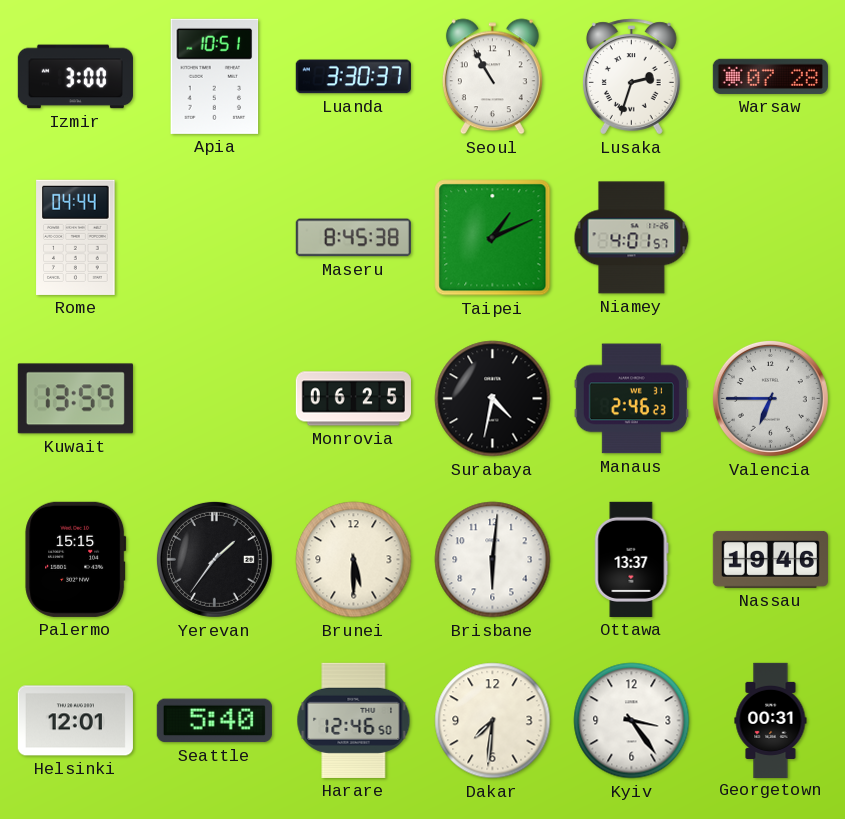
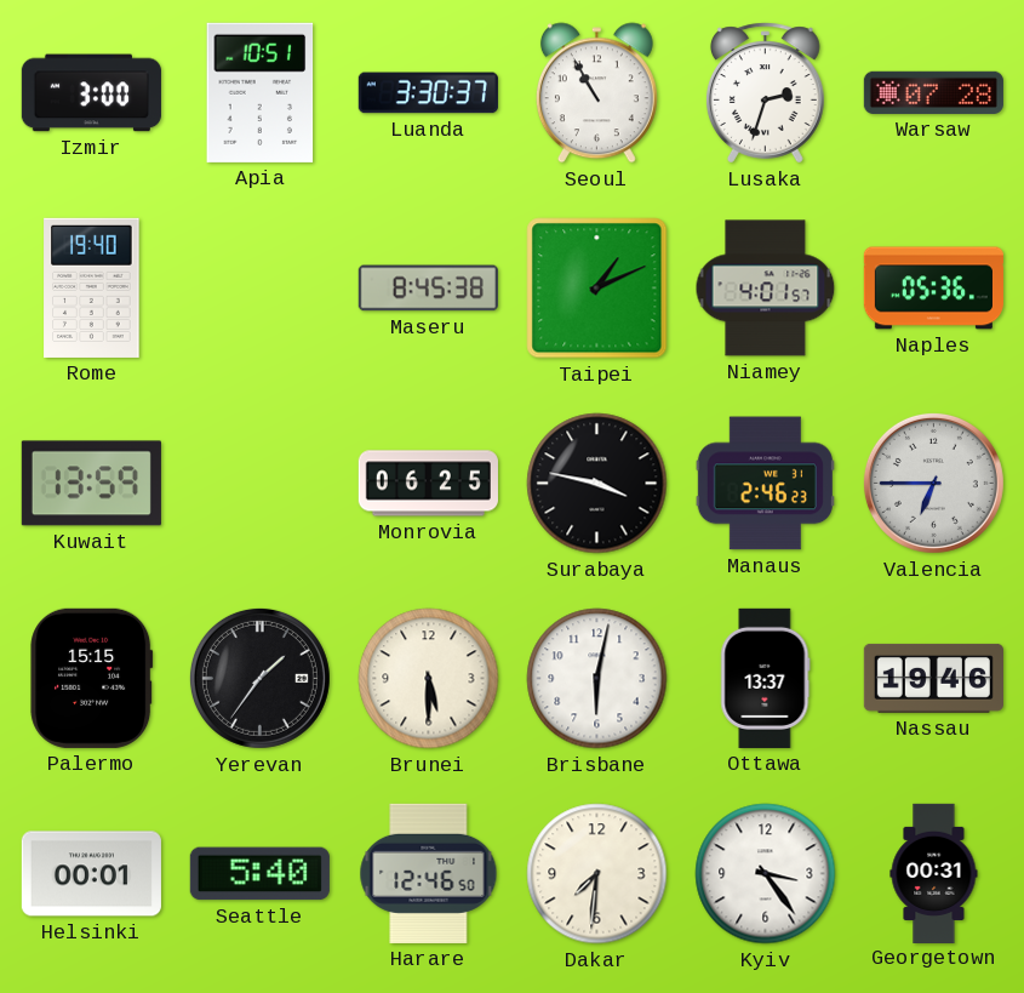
Rome: 04:44 -> 19:40 (92, 287)
Naples: none -> 05:36 (933, 289)
Surabaya: 4:32 -> 3:47 (597, 484)
Brisbane: 6:01 -> 6:02 (597, 679)
Helsinki: 12:01 -> 00:01 (91, 874)
